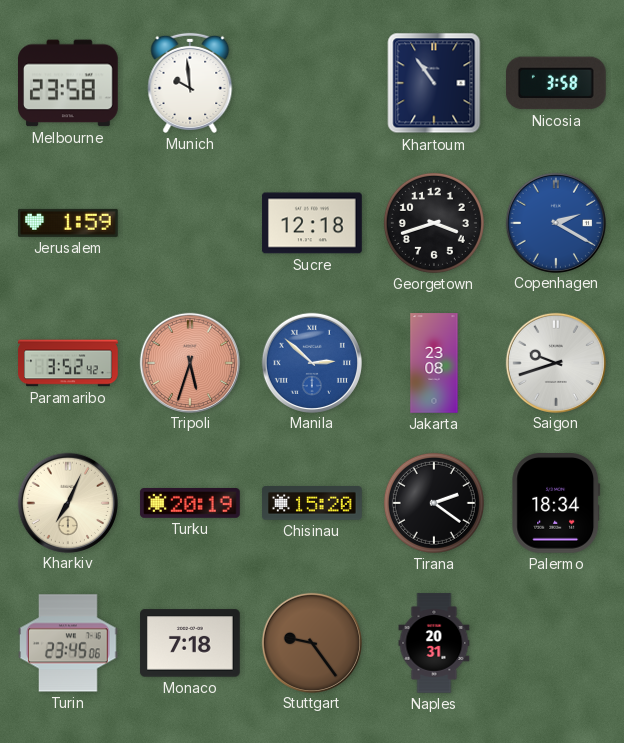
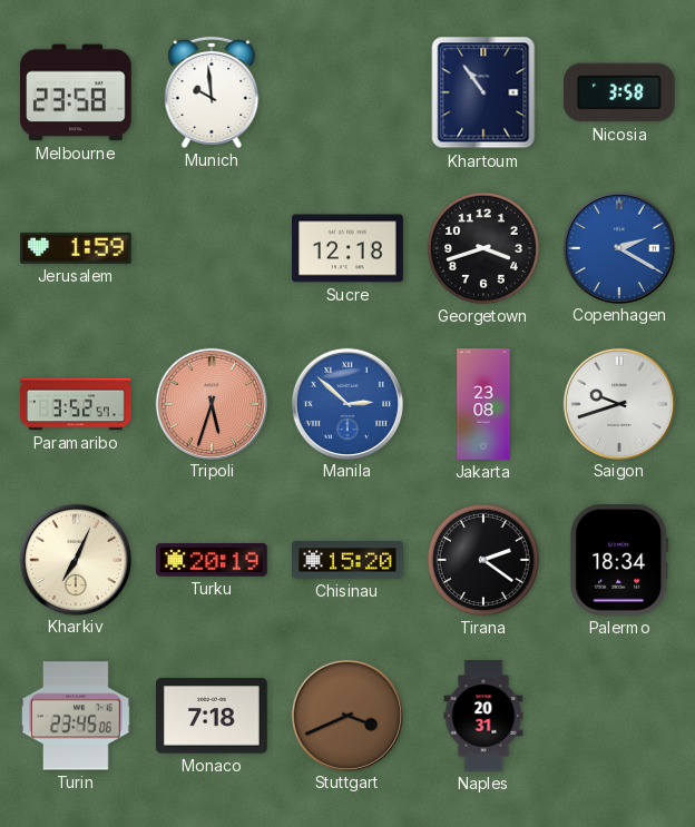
Paramaribo: 3:52:42 -> 3:52:57 (76, 404)
Stuttgart: 9:24 -> 3:41 (346, 715)
